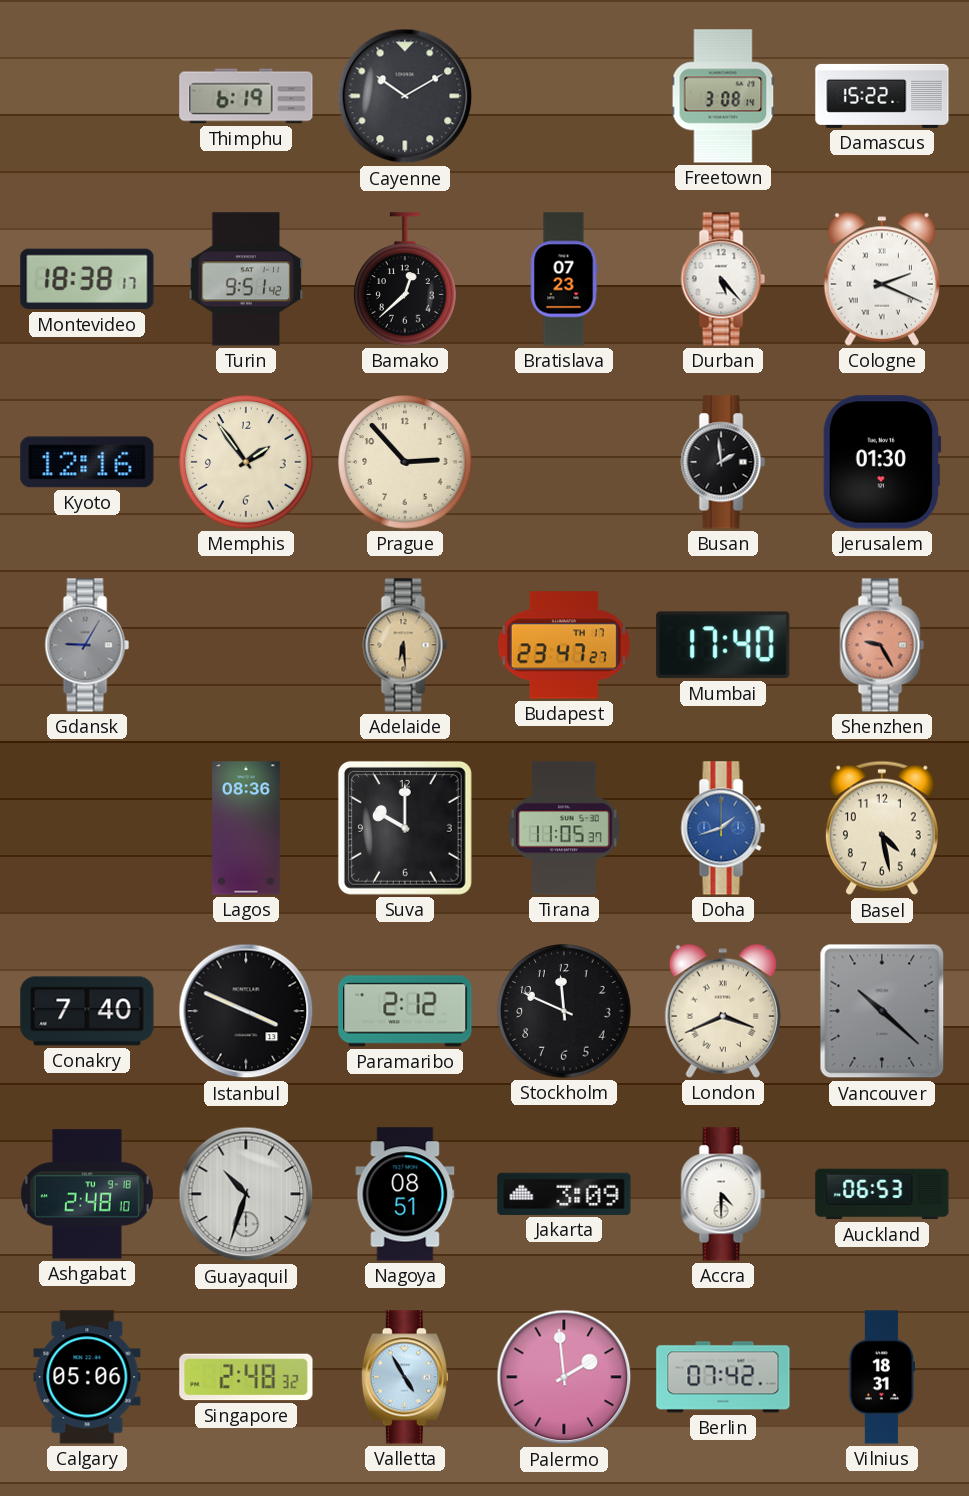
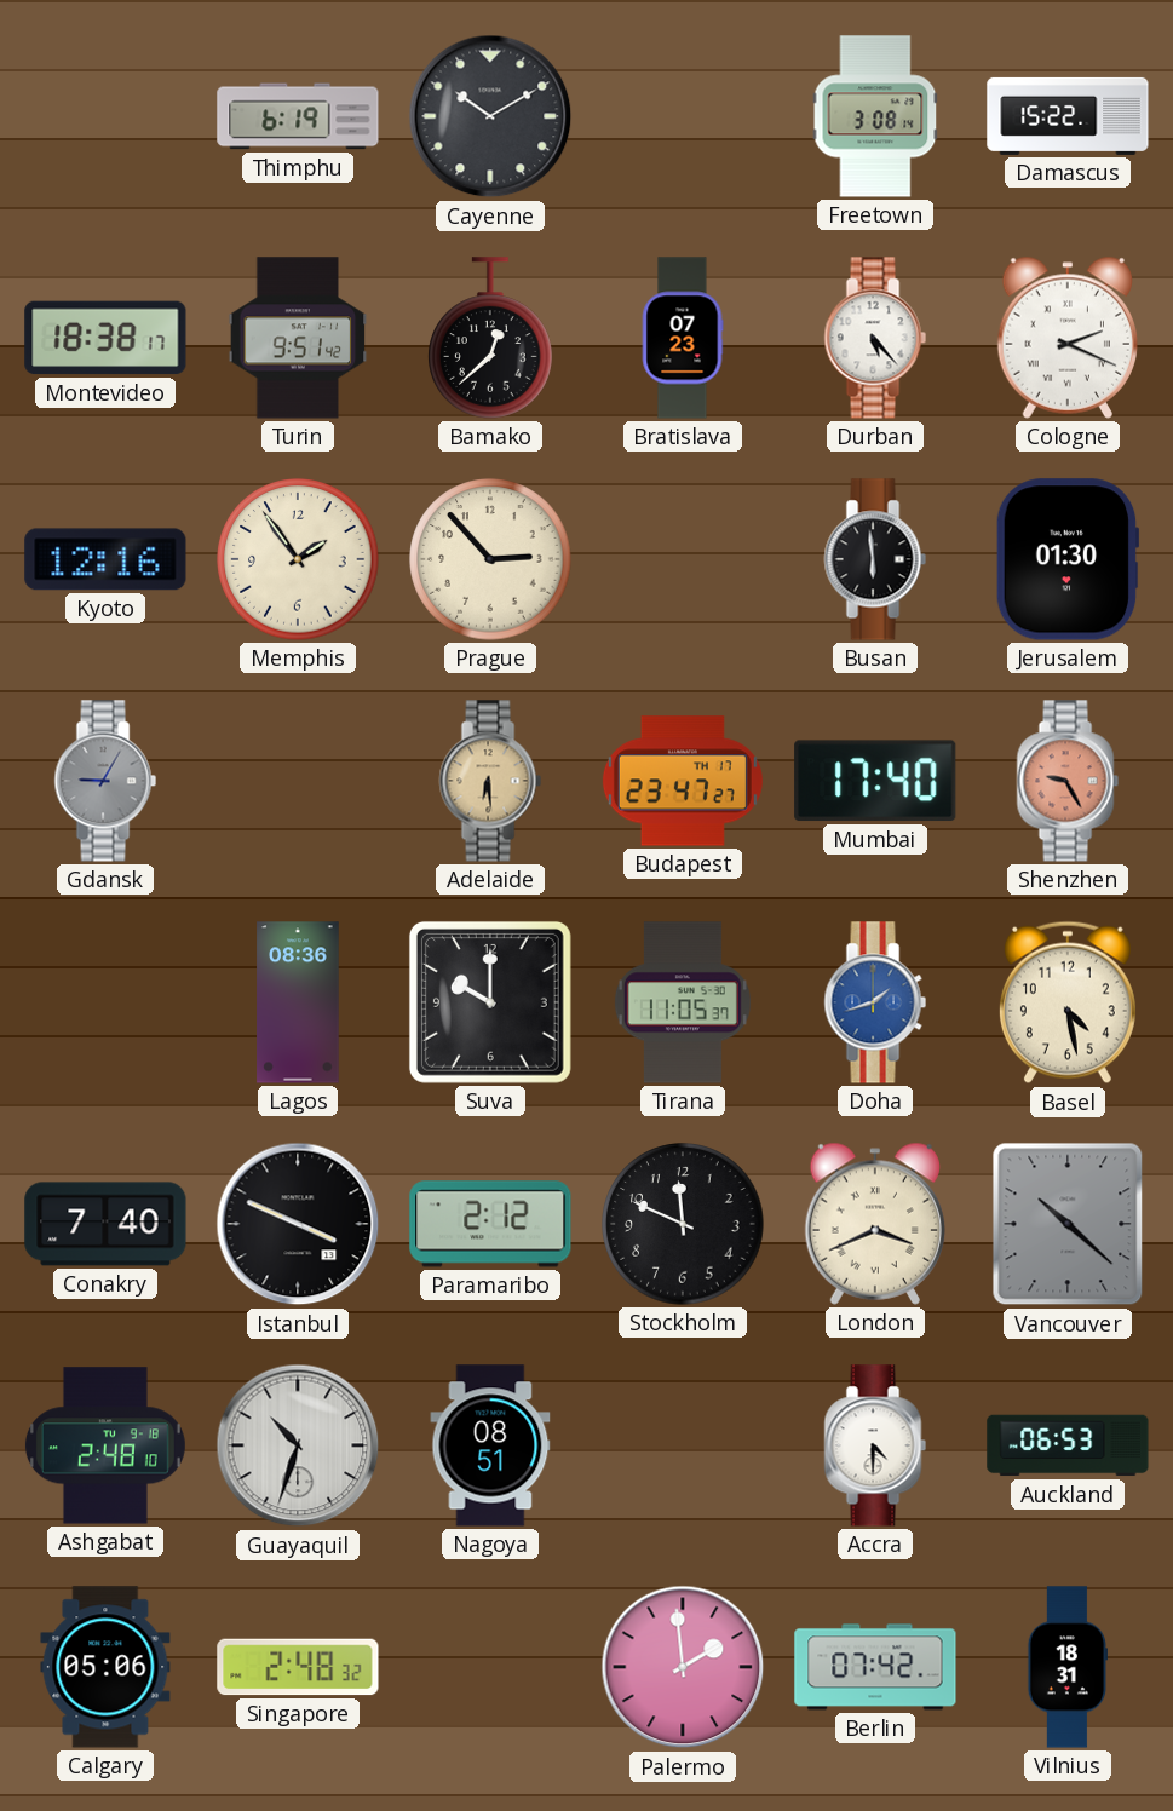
Busan: 1:59 -> 5:59 (875, 559)
Jakarta: 3:09 -> none (564, 1194)
Valletta: 4:55 -> none (405, 1377)
